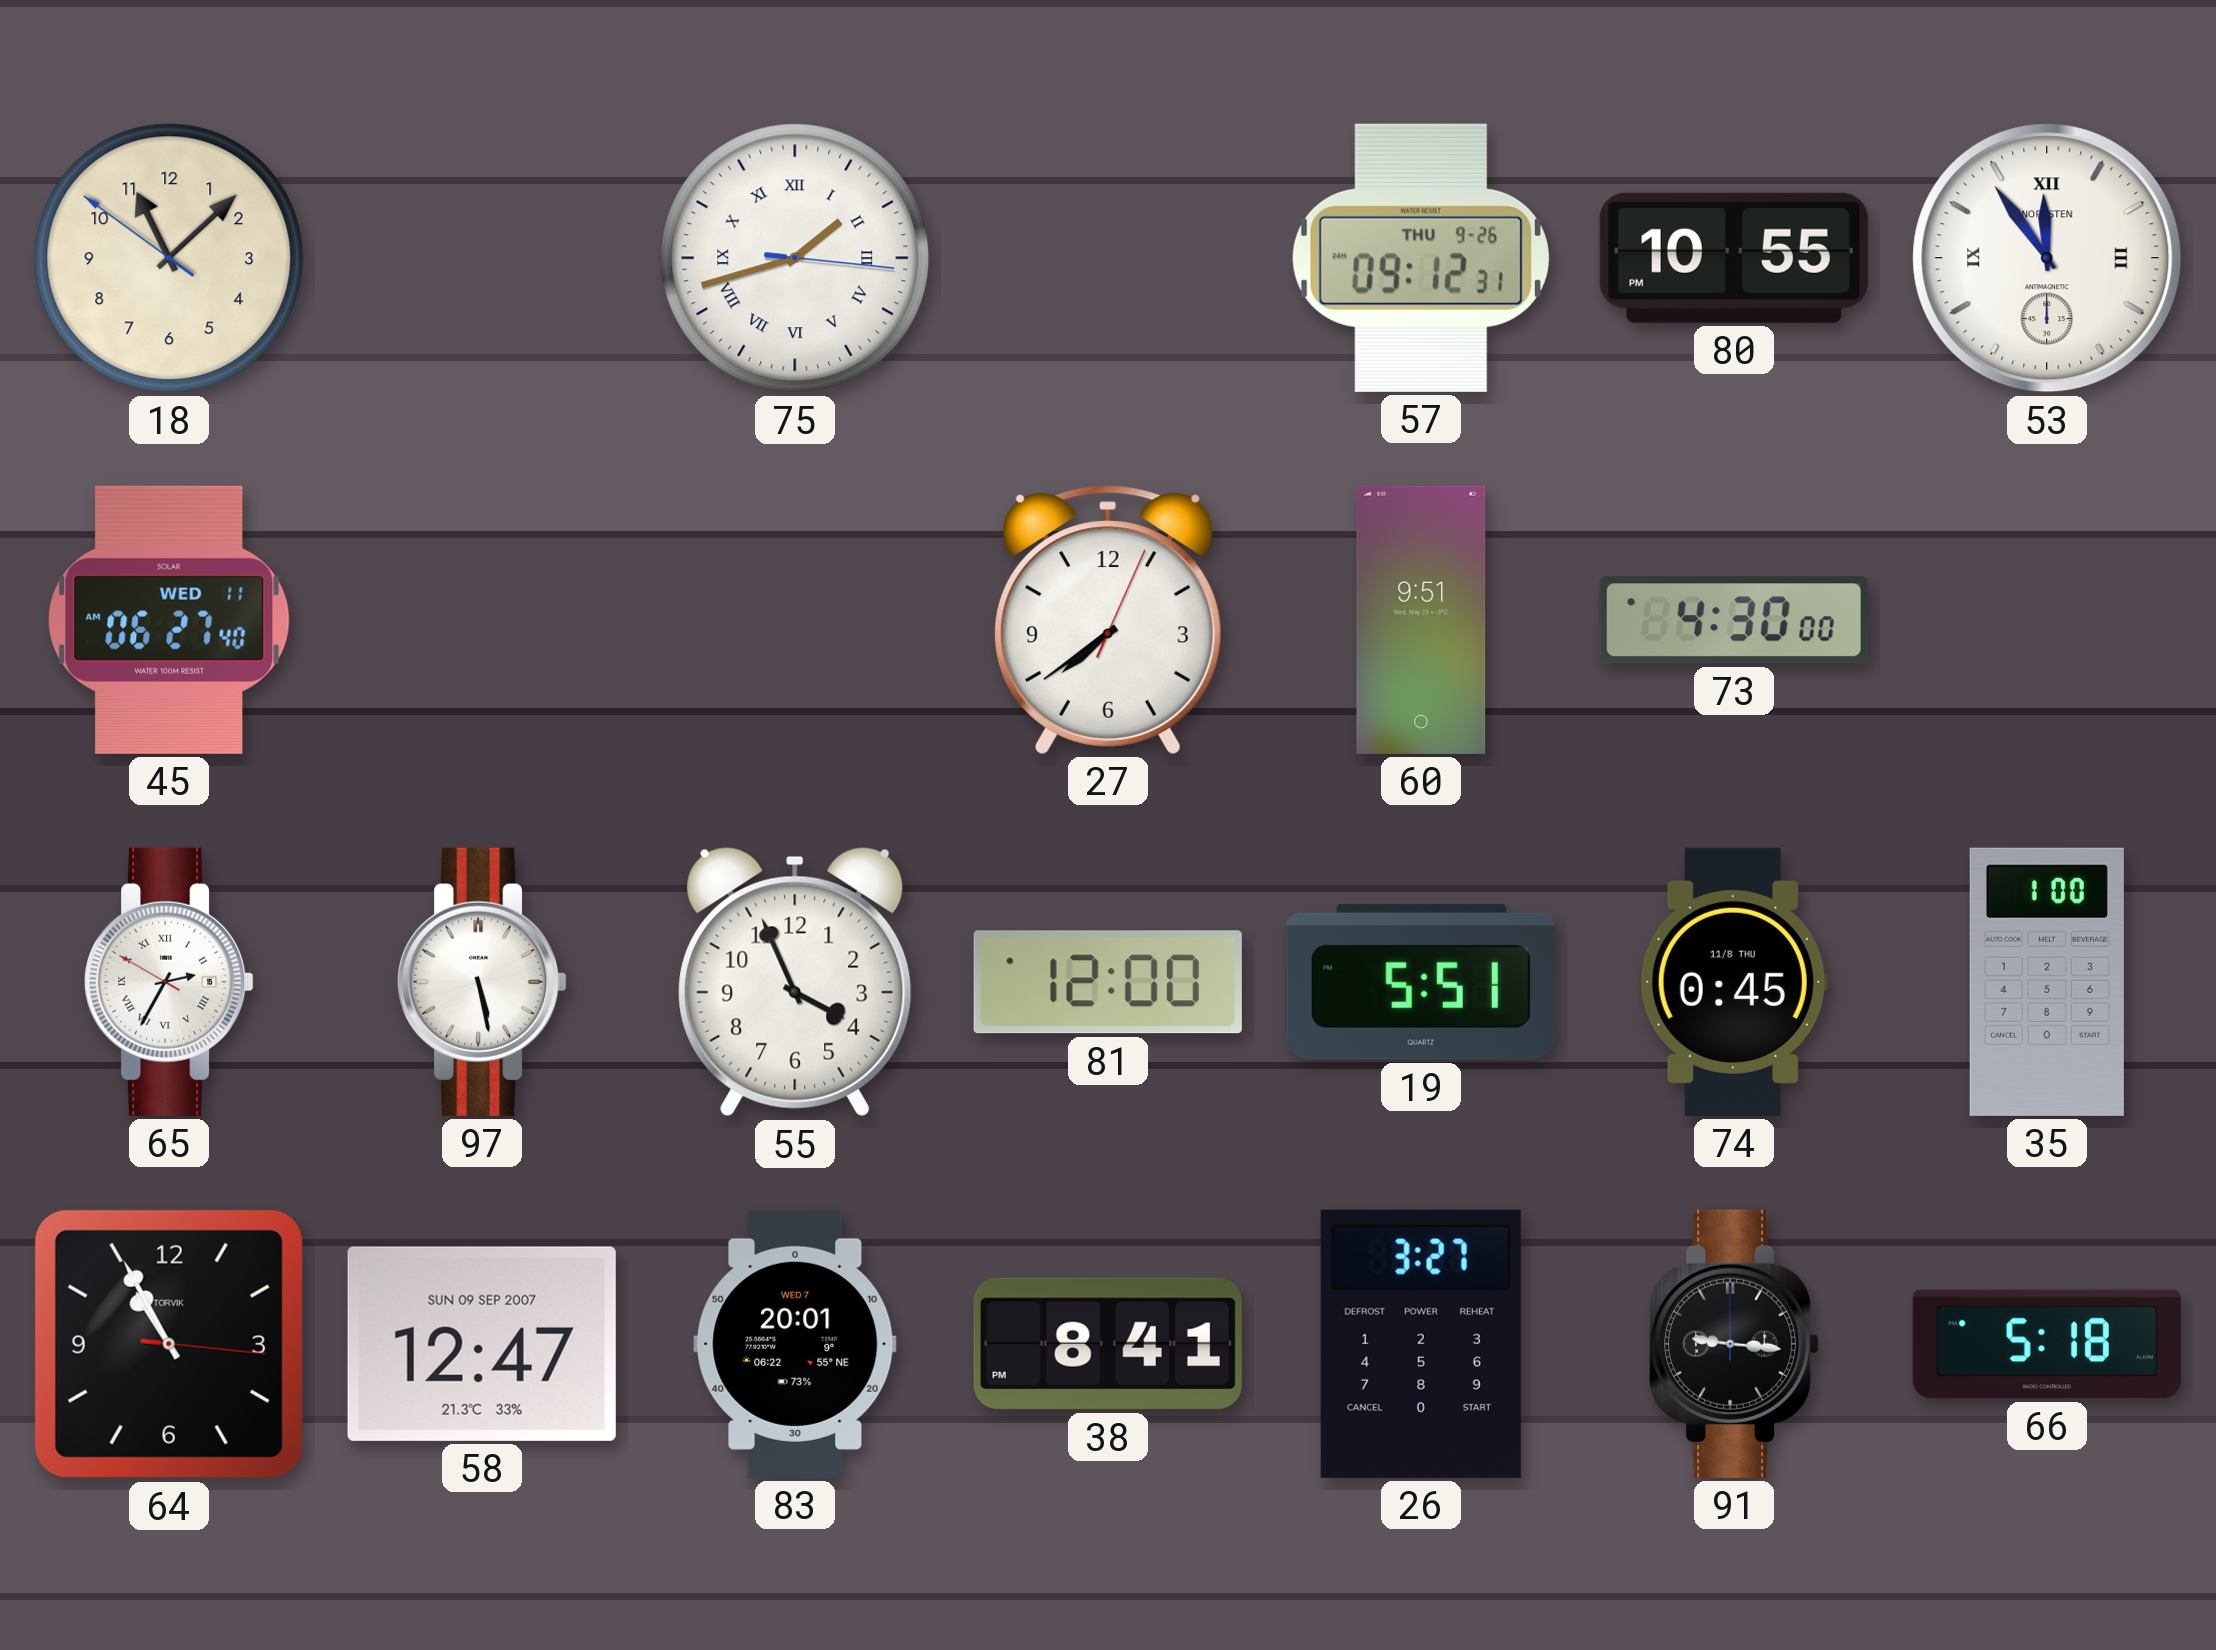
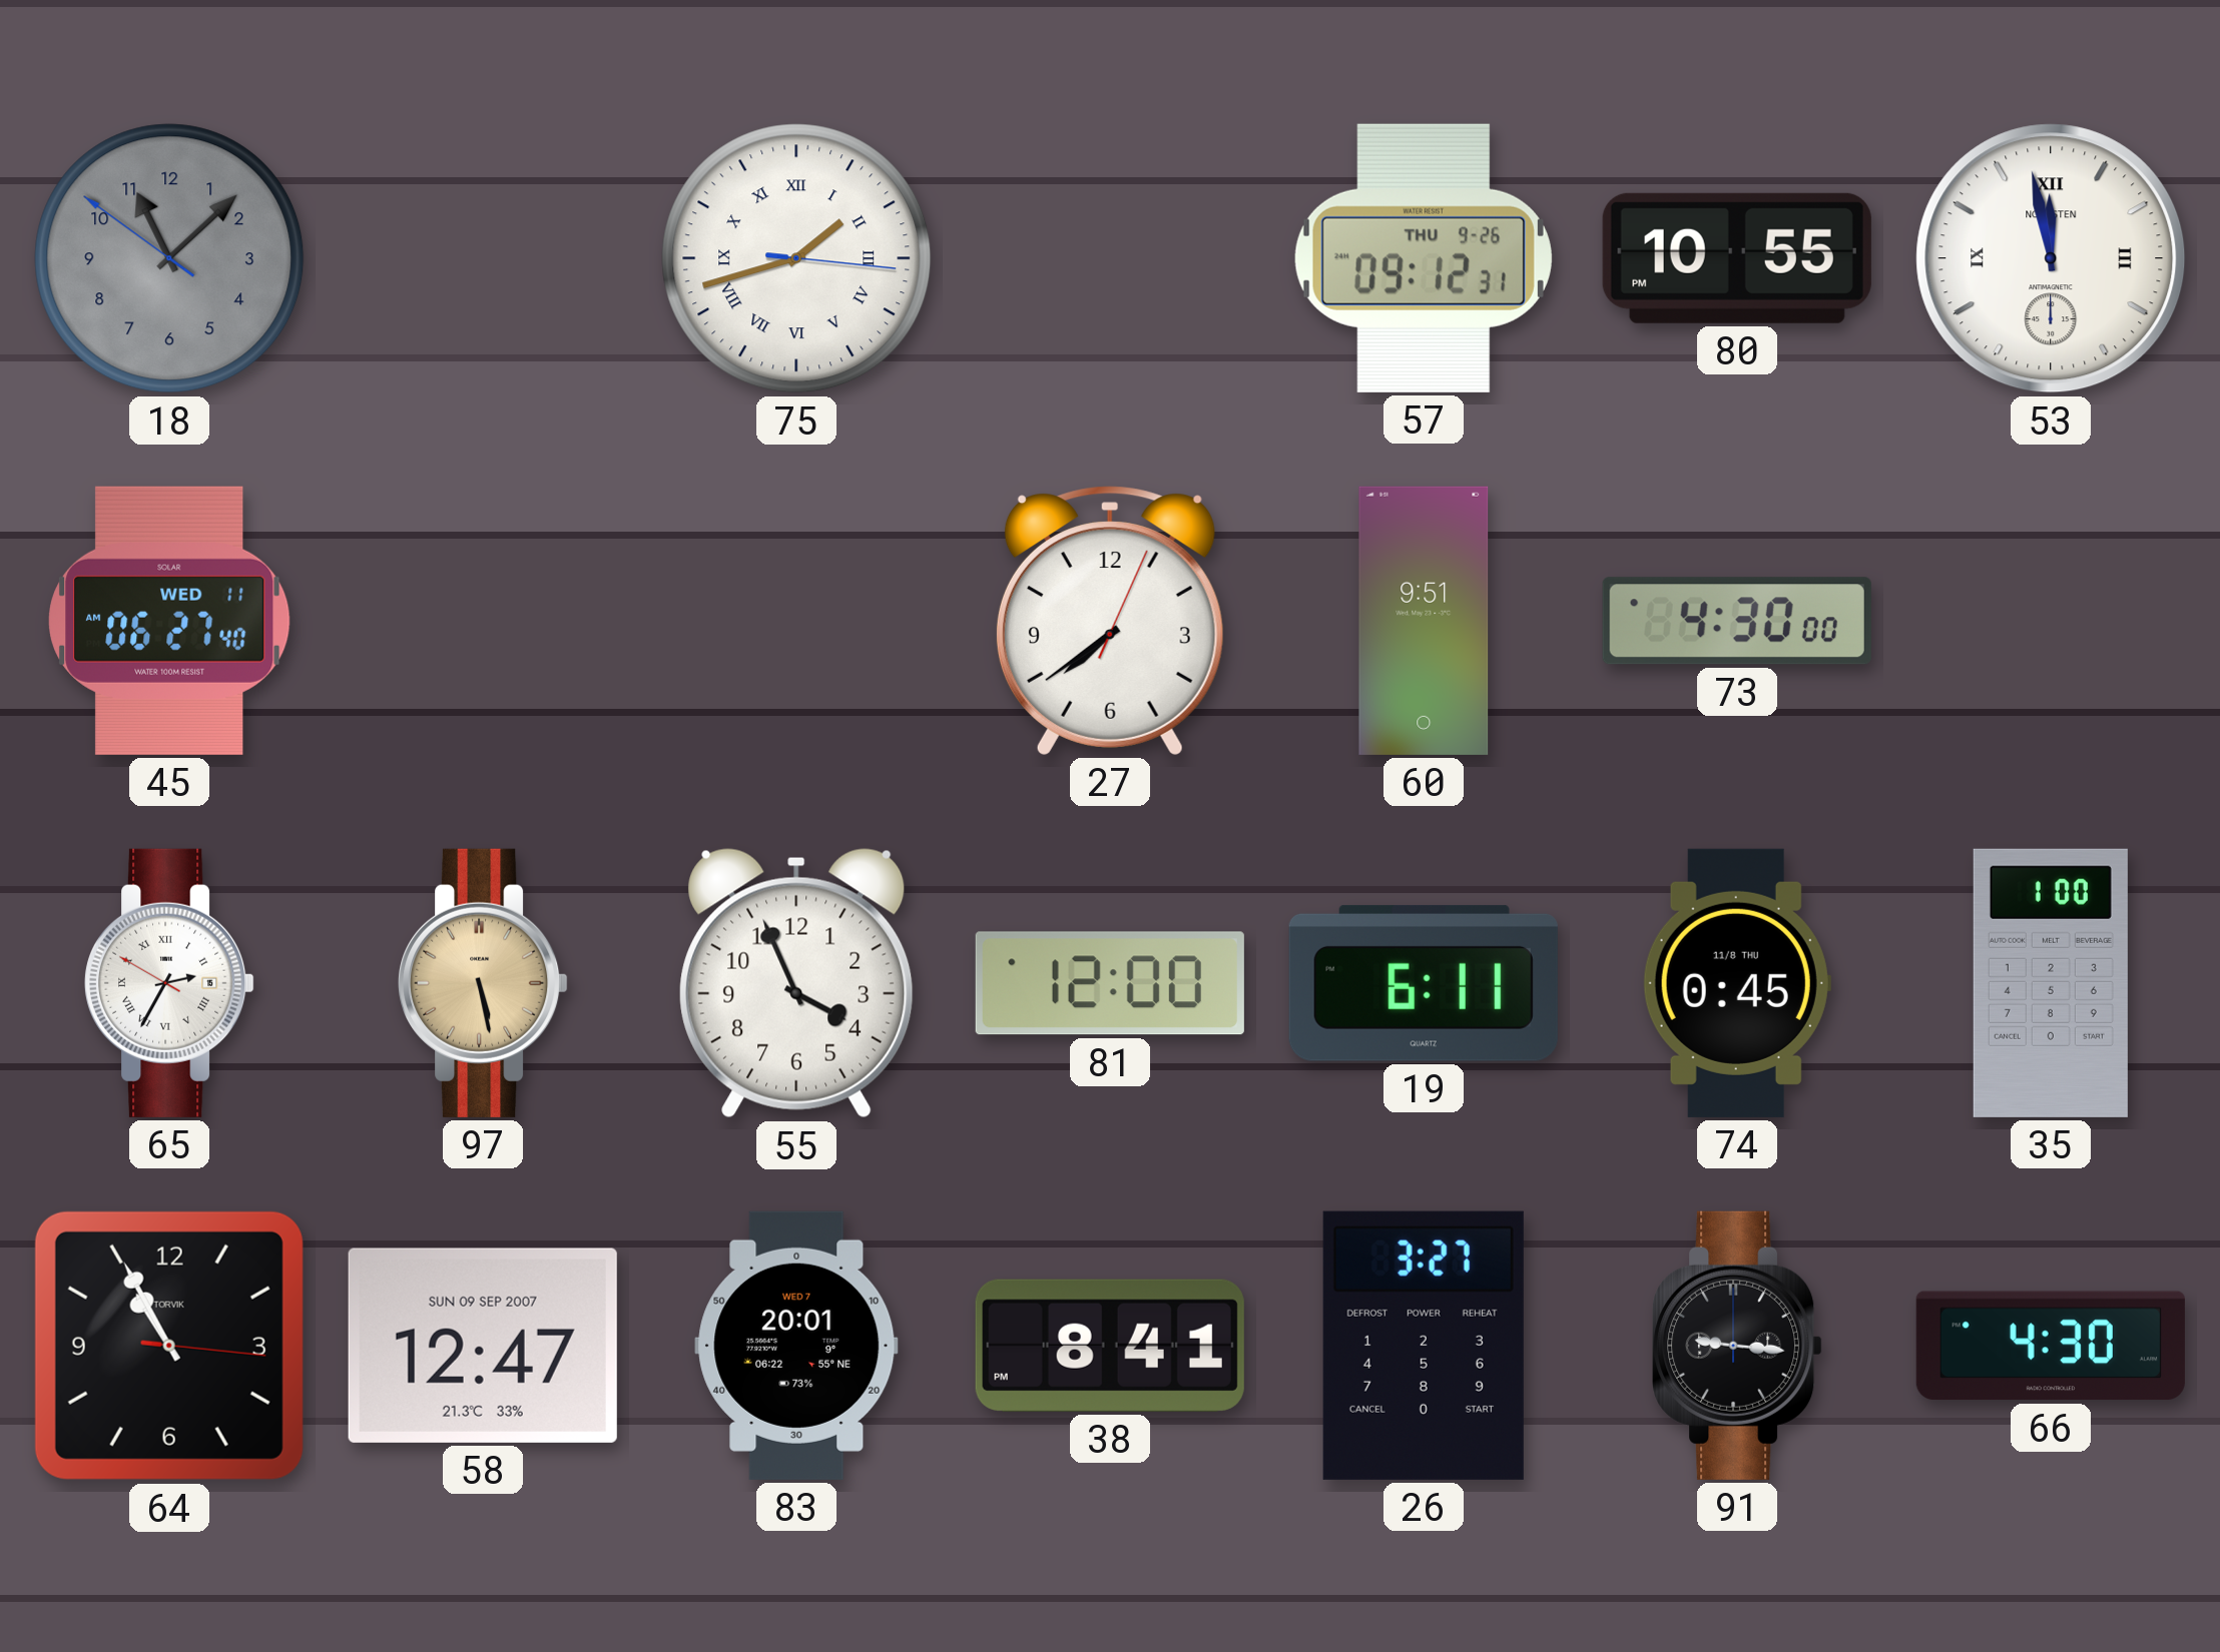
18 dial: cream -> grey (169, 258)
53: 11:54 -> 11:58 (2051, 258)
97 dial: white -> champagne (484, 983)
19: 5:51 -> 6:11 (1424, 983)
66: 5:18 -> 4:30 (2051, 1346)
